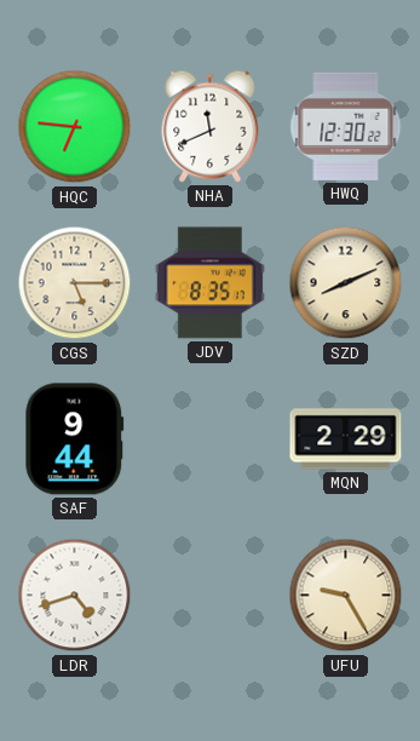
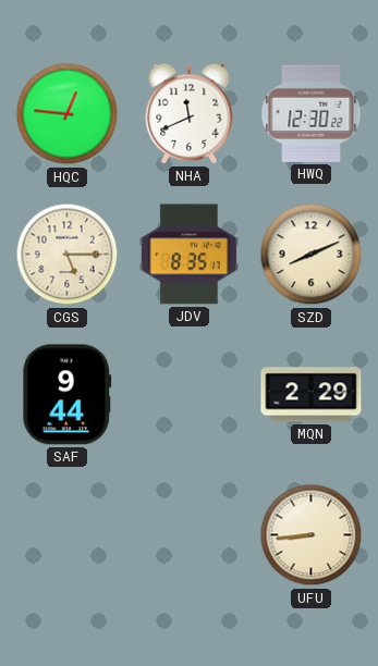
HQC: 6:46 -> 12:46 (68, 114)
LDR: 4:42 -> none (75, 596)
UFU: 9:25 -> 8:44 (312, 535)
